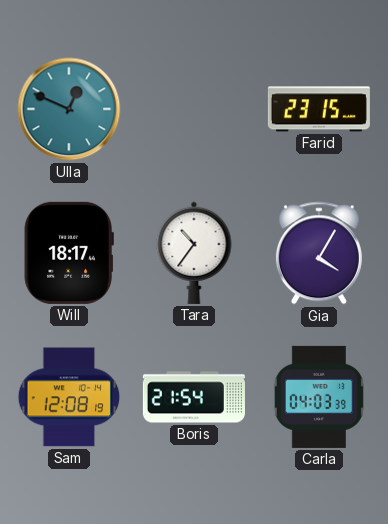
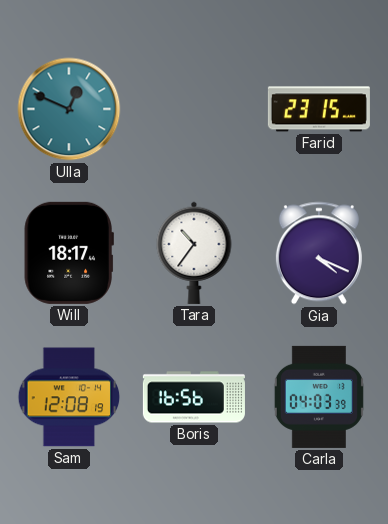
Gia: 4:05 -> 4:19 (319, 253)
Boris: 21:54 -> 16:56 (194, 397)
